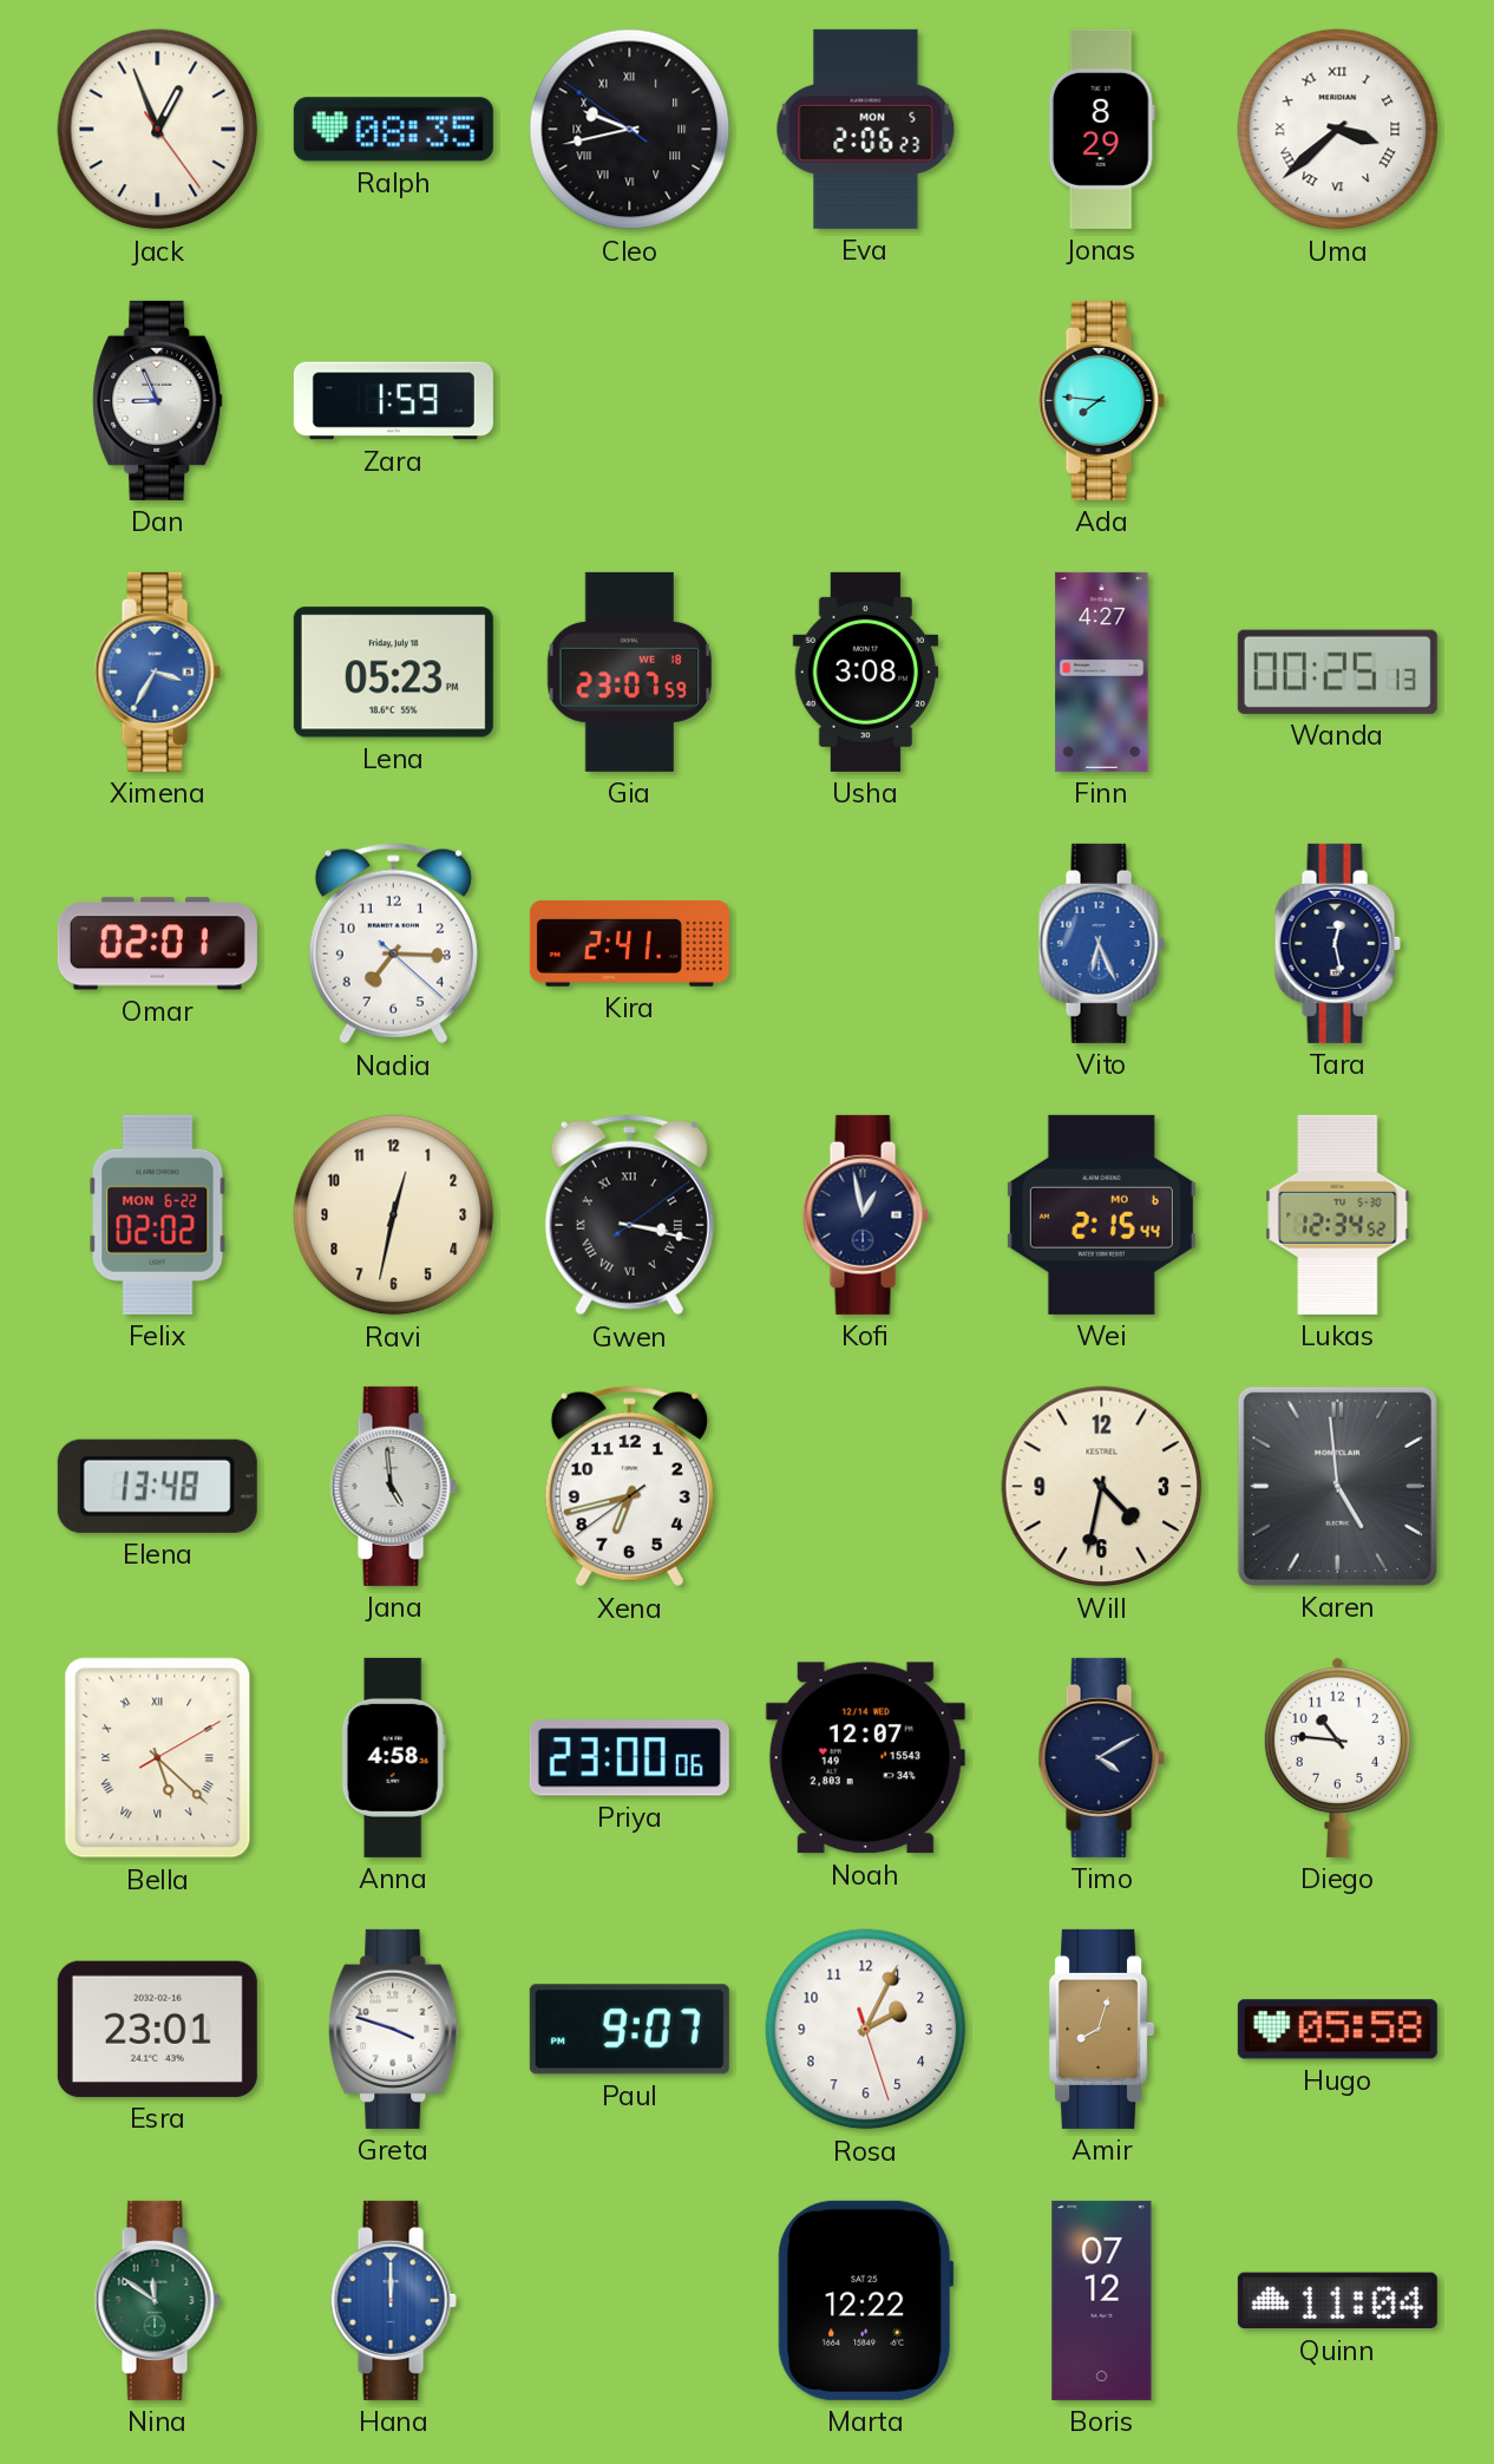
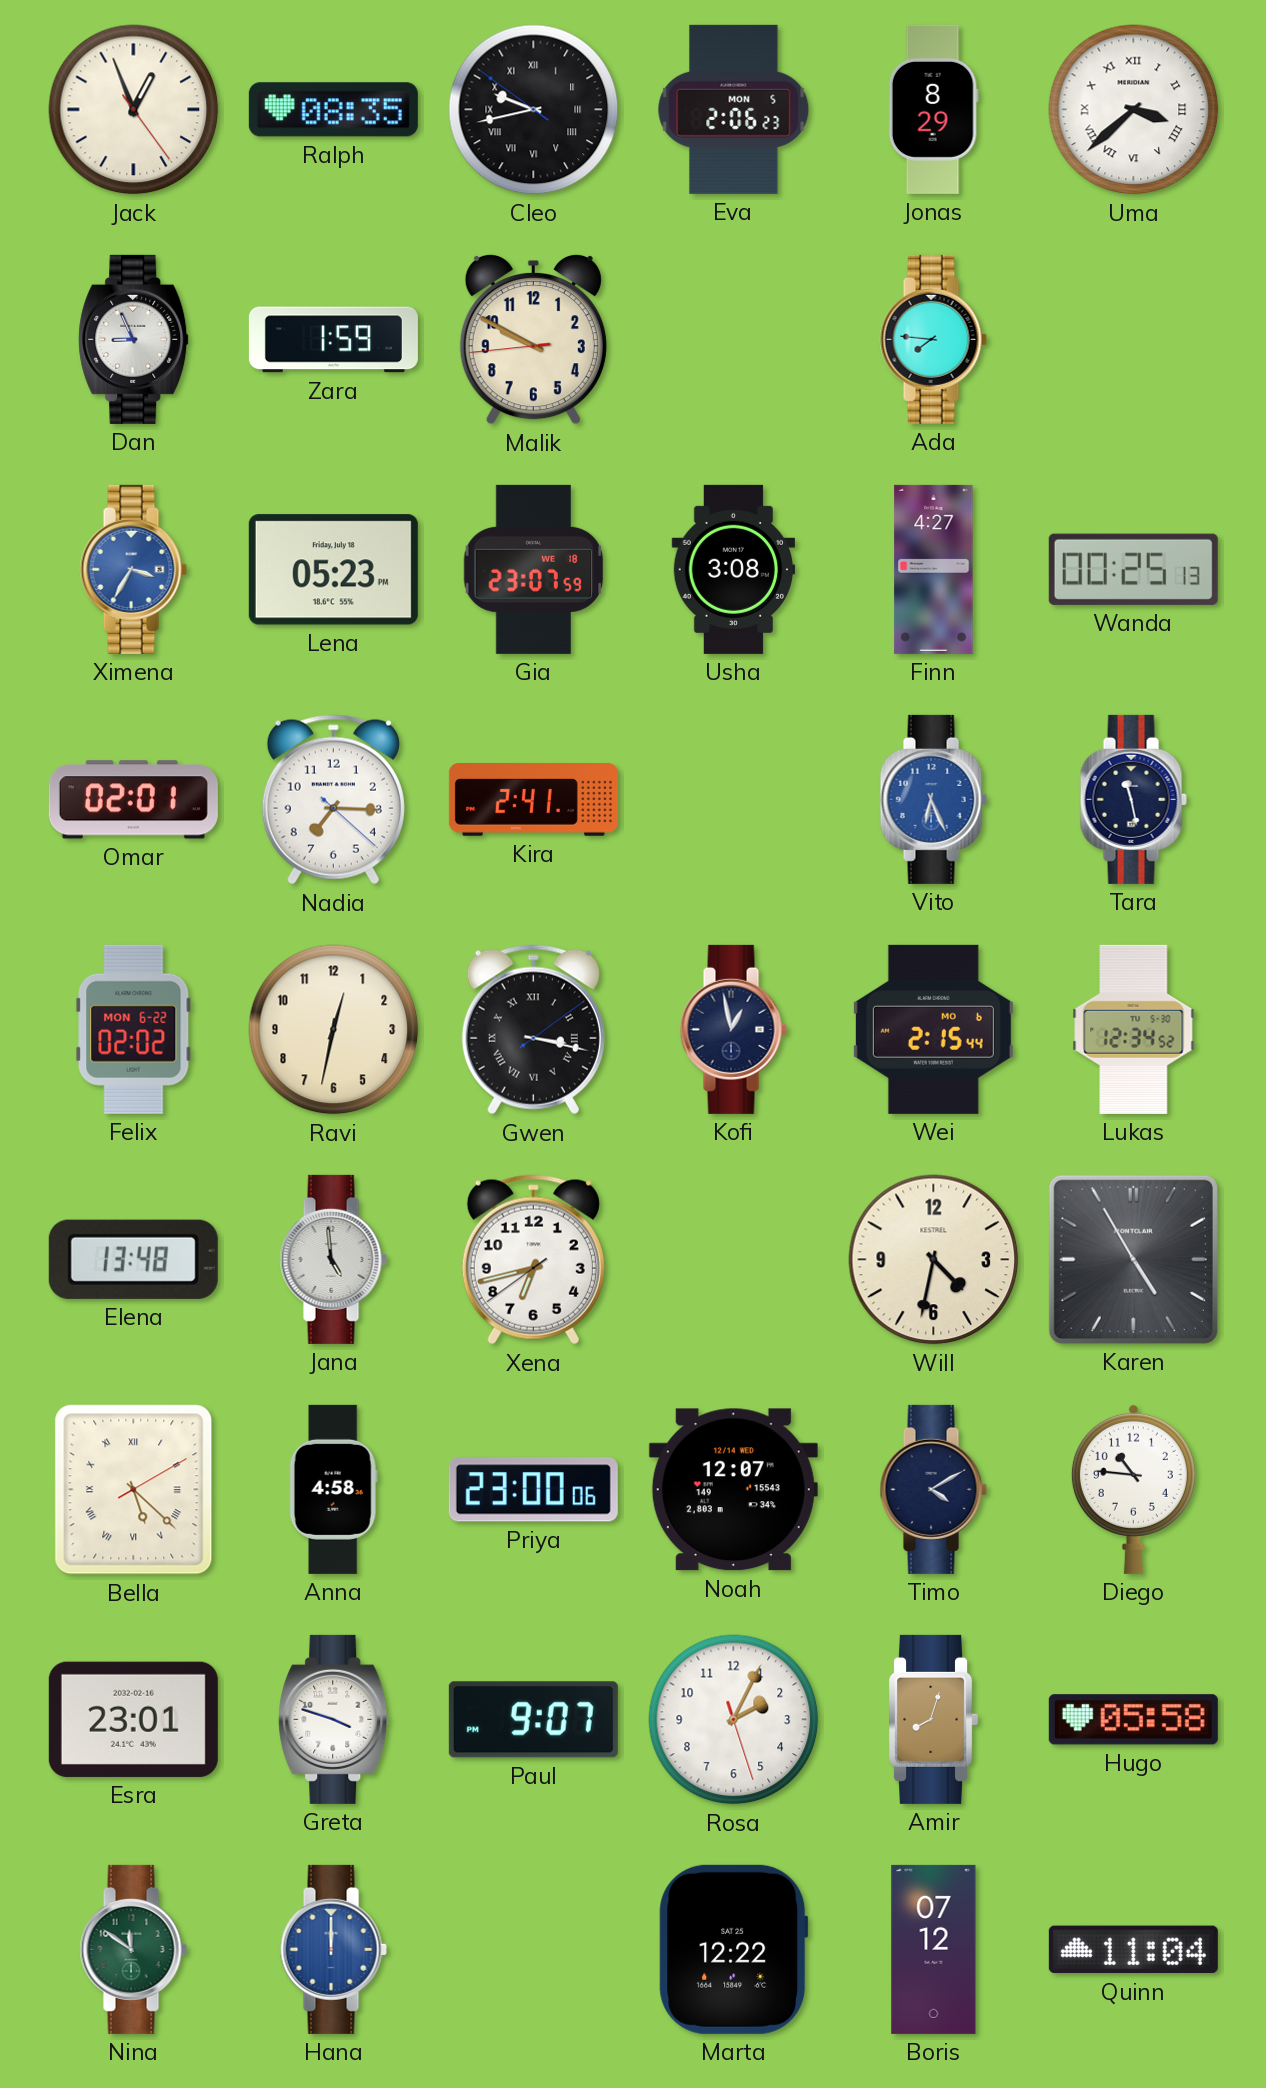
Malik: none -> 9:49 (533, 339)
Tara: 12:28 -> 11:28 (1133, 799)
Karen: 4:59 -> 4:55 (1133, 1259)
